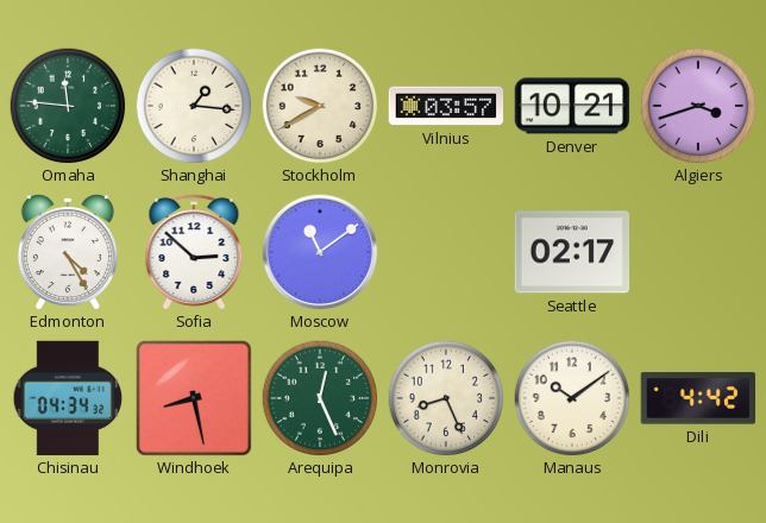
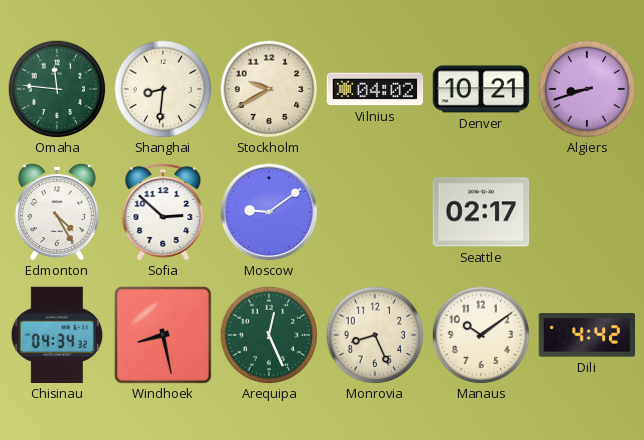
Shanghai: 1:16 -> 8:31 (163, 89)
Vilnius: 03:57 -> 04:02 (375, 89)
Algiers: 3:42 -> 8:42 (587, 89)
Moscow: 11:09 -> 9:09 (269, 212)
